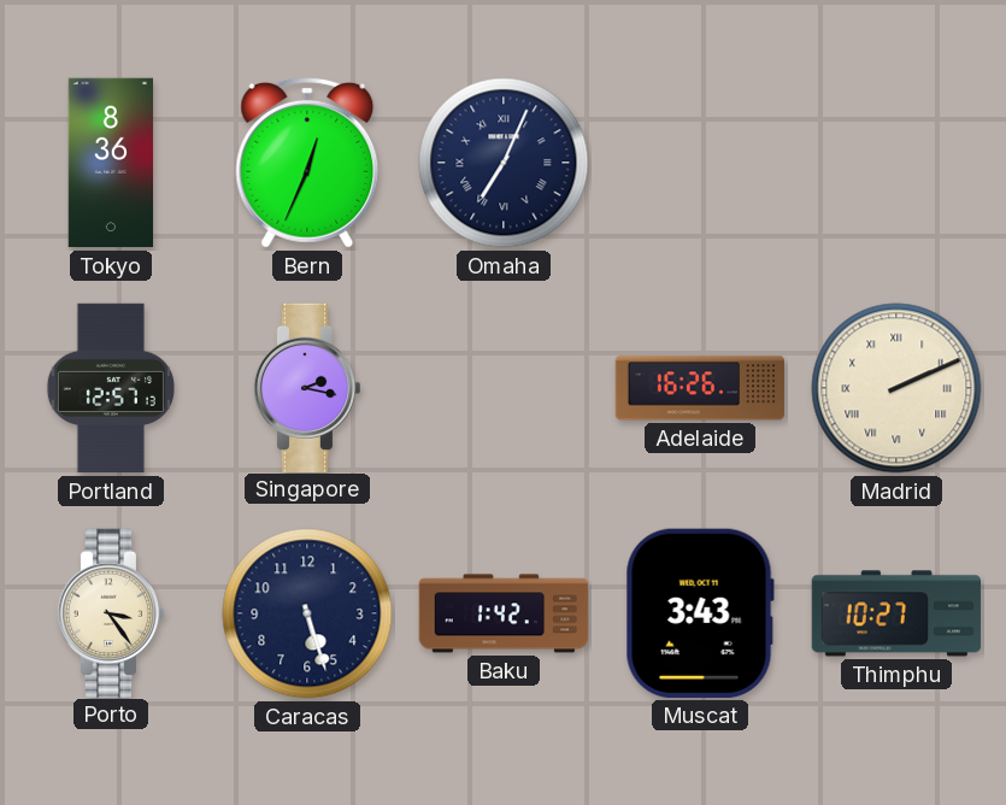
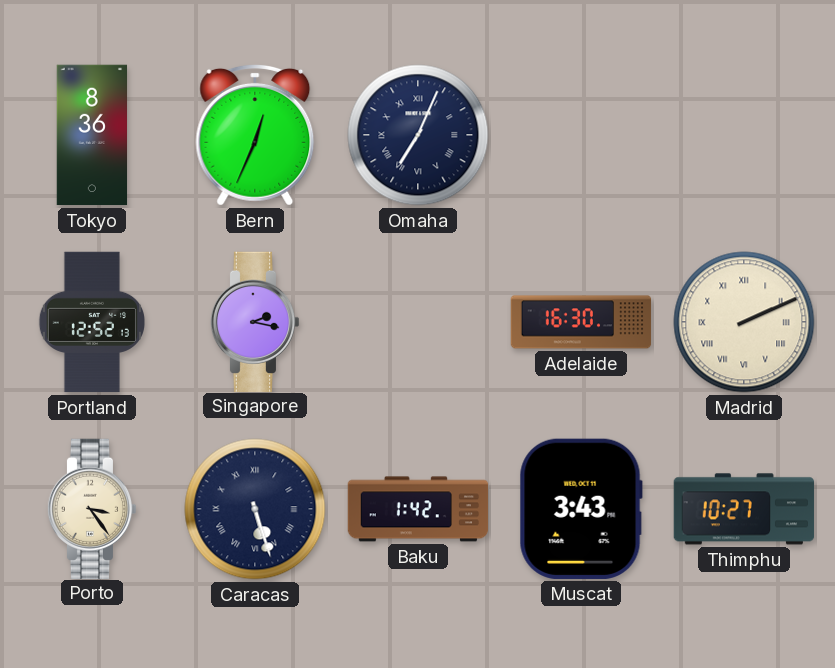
Portland: 12:57 -> 12:52 (91, 322)
Adelaide: 16:26 -> 16:30 (581, 322)
Caracas numerals: Arabic -> Roman (255, 509)
